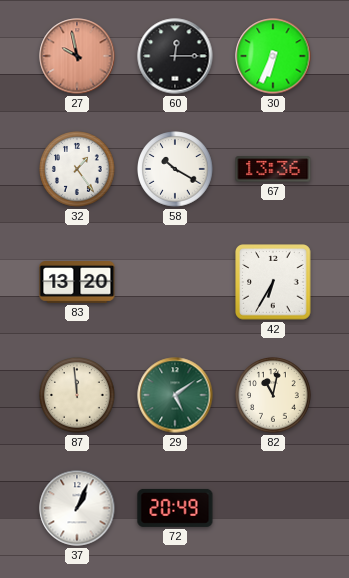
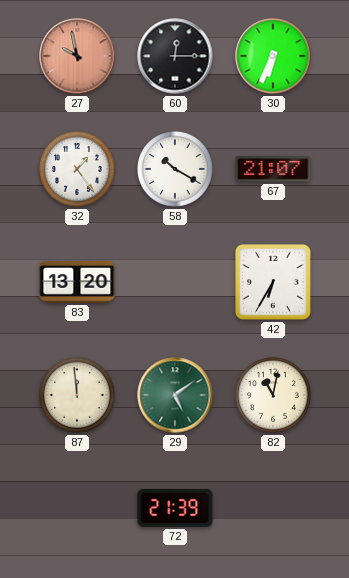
67: 13:36 -> 21:07 (273, 169)
37: 1:04 -> none (77, 508)
72: 20:49 -> 21:39 (175, 508)
